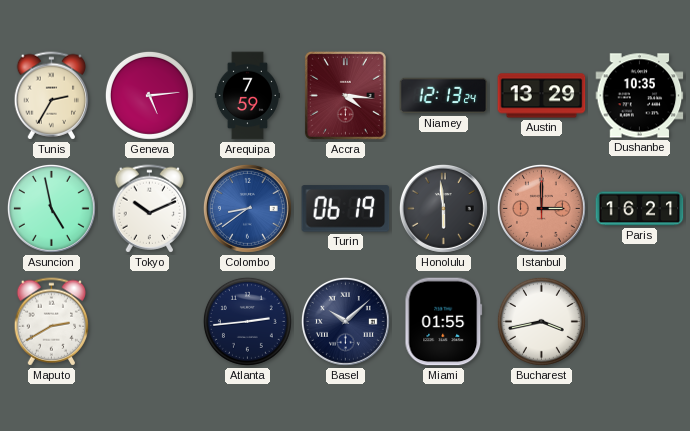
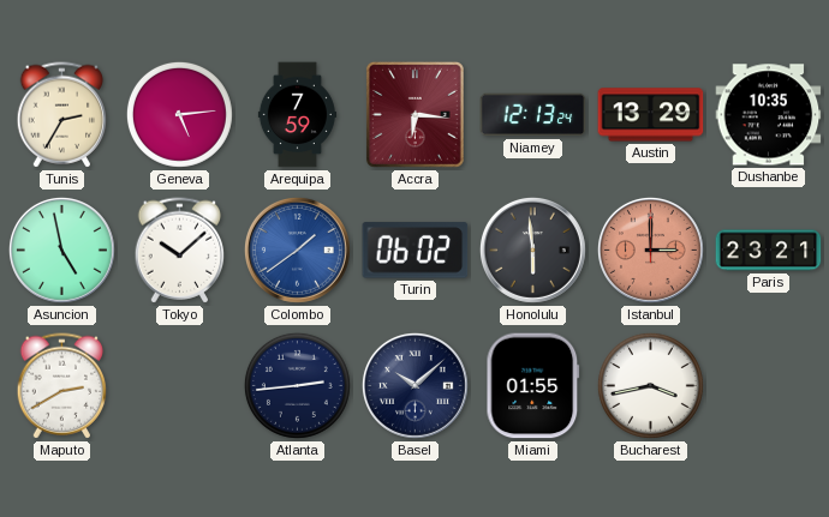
Accra: 4:16 -> 6:16 (415, 114)
Tokyo: 10:11 -> 10:08 (180, 251)
Colombo: 8:39 -> 1:39 (297, 250)
Turin: 06:19 -> 06:02 (416, 251)
Paris: 16:21 -> 23:21 (769, 251)
